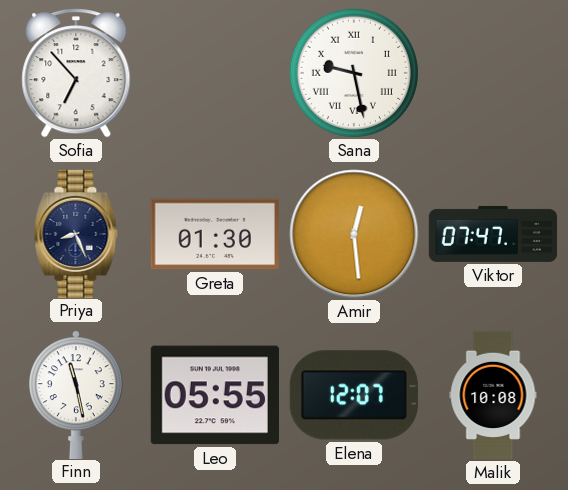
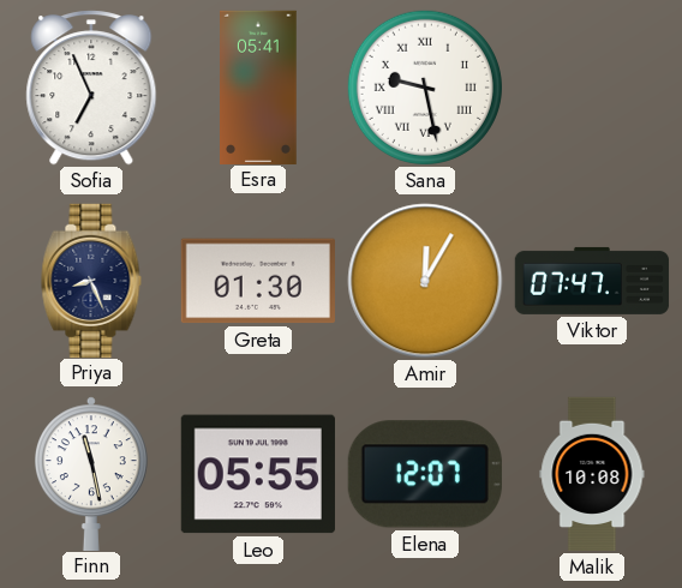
Sofia: 6:53 -> 6:56 (91, 88)
Esra: none -> 05:41 (258, 86)
Amir: 12:29 -> 12:05 (425, 281)
